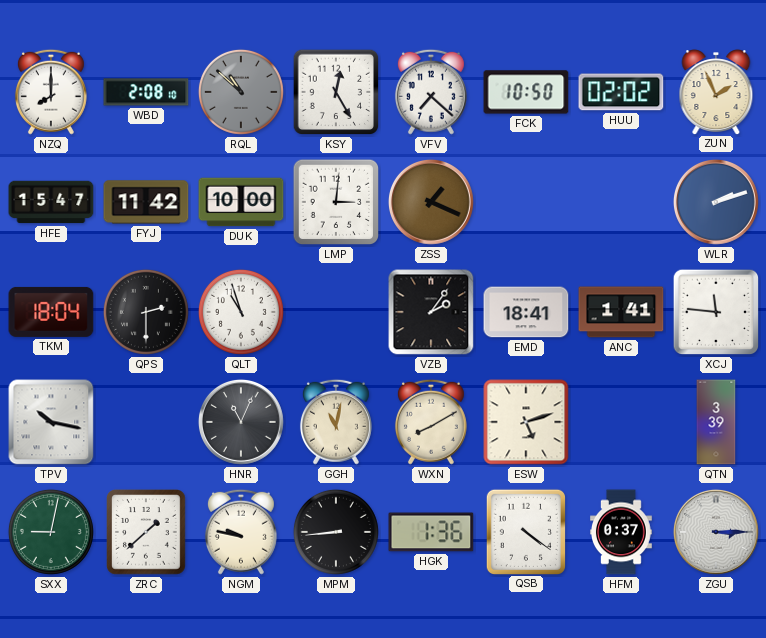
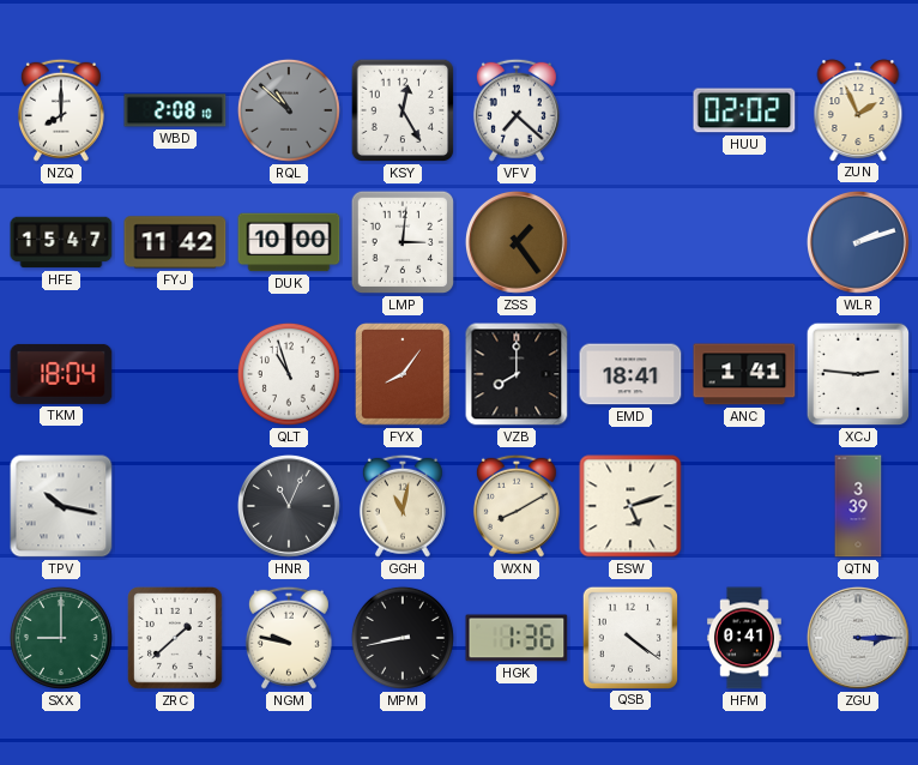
FCK: 10:50 -> none (526, 92)
ZSS: 1:19 -> 1:24 (517, 242)
QPS: 2:30 -> none (146, 312)
FYX: none -> 8:06 (404, 375)
VZB: 2:06 -> 8:00 (517, 374)
XCJ: 11:46 -> 2:46 (858, 374)
SXX: 9:02 -> 9:00 (61, 638)
MPM: 8:44 -> 8:43 (403, 638)
HFM: 0:37 -> 0:41 (745, 638)
